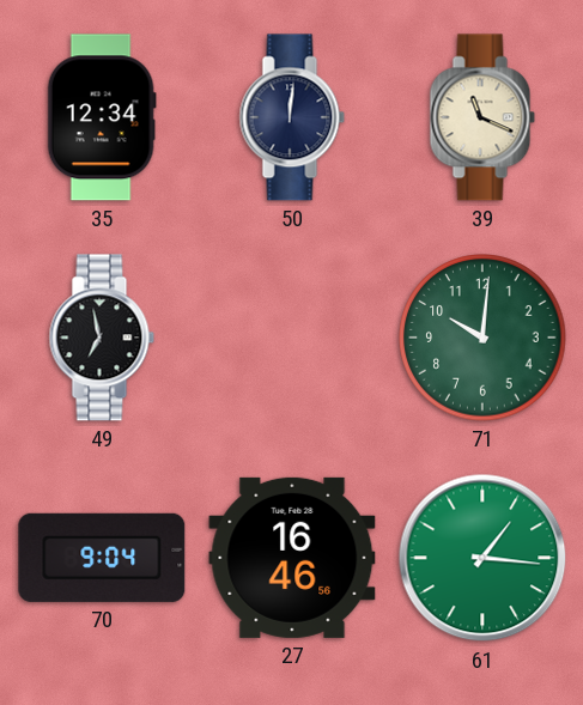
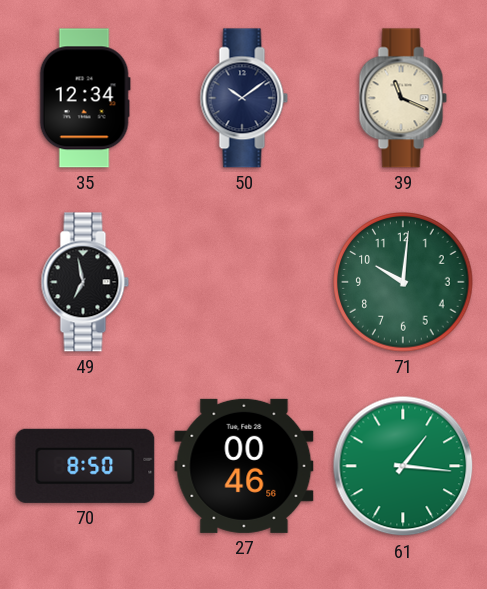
50: 12:01 -> 10:09 (244, 98)
70: 9:04 -> 8:50 (85, 466)
27: 16:46 -> 00:46 (244, 466)
